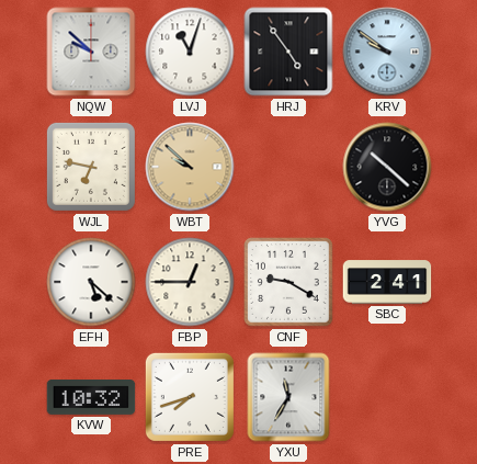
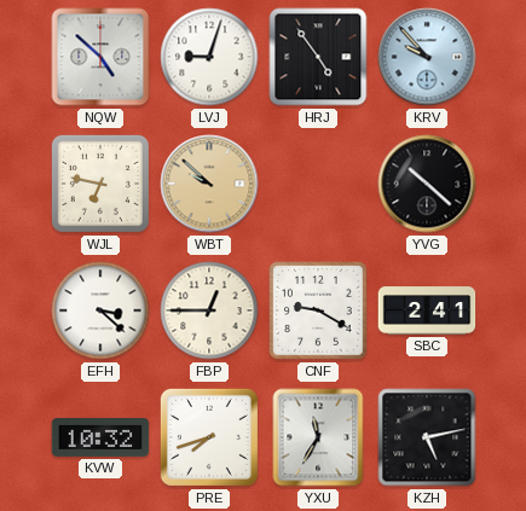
NQW: 9:52 -> 4:52 (100, 57)
LVJ: 11:03 -> 9:03 (209, 57)
KRV: 9:51 -> 9:53 (427, 57)
EFH: 5:22 -> 3:22 (100, 310)
KZH: none -> 5:13 (427, 437)
